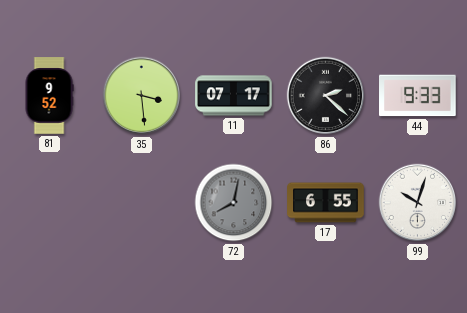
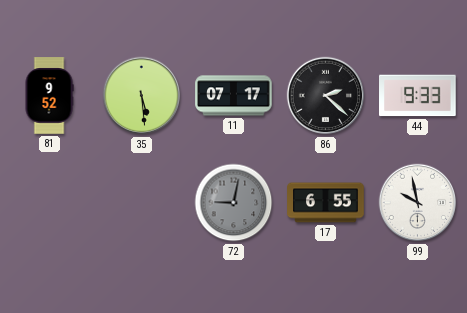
35: 3:29 -> 5:29 (142, 96)
72: 8:02 -> 9:02 (234, 203)
99: 10:03 -> 9:58 (418, 203)
